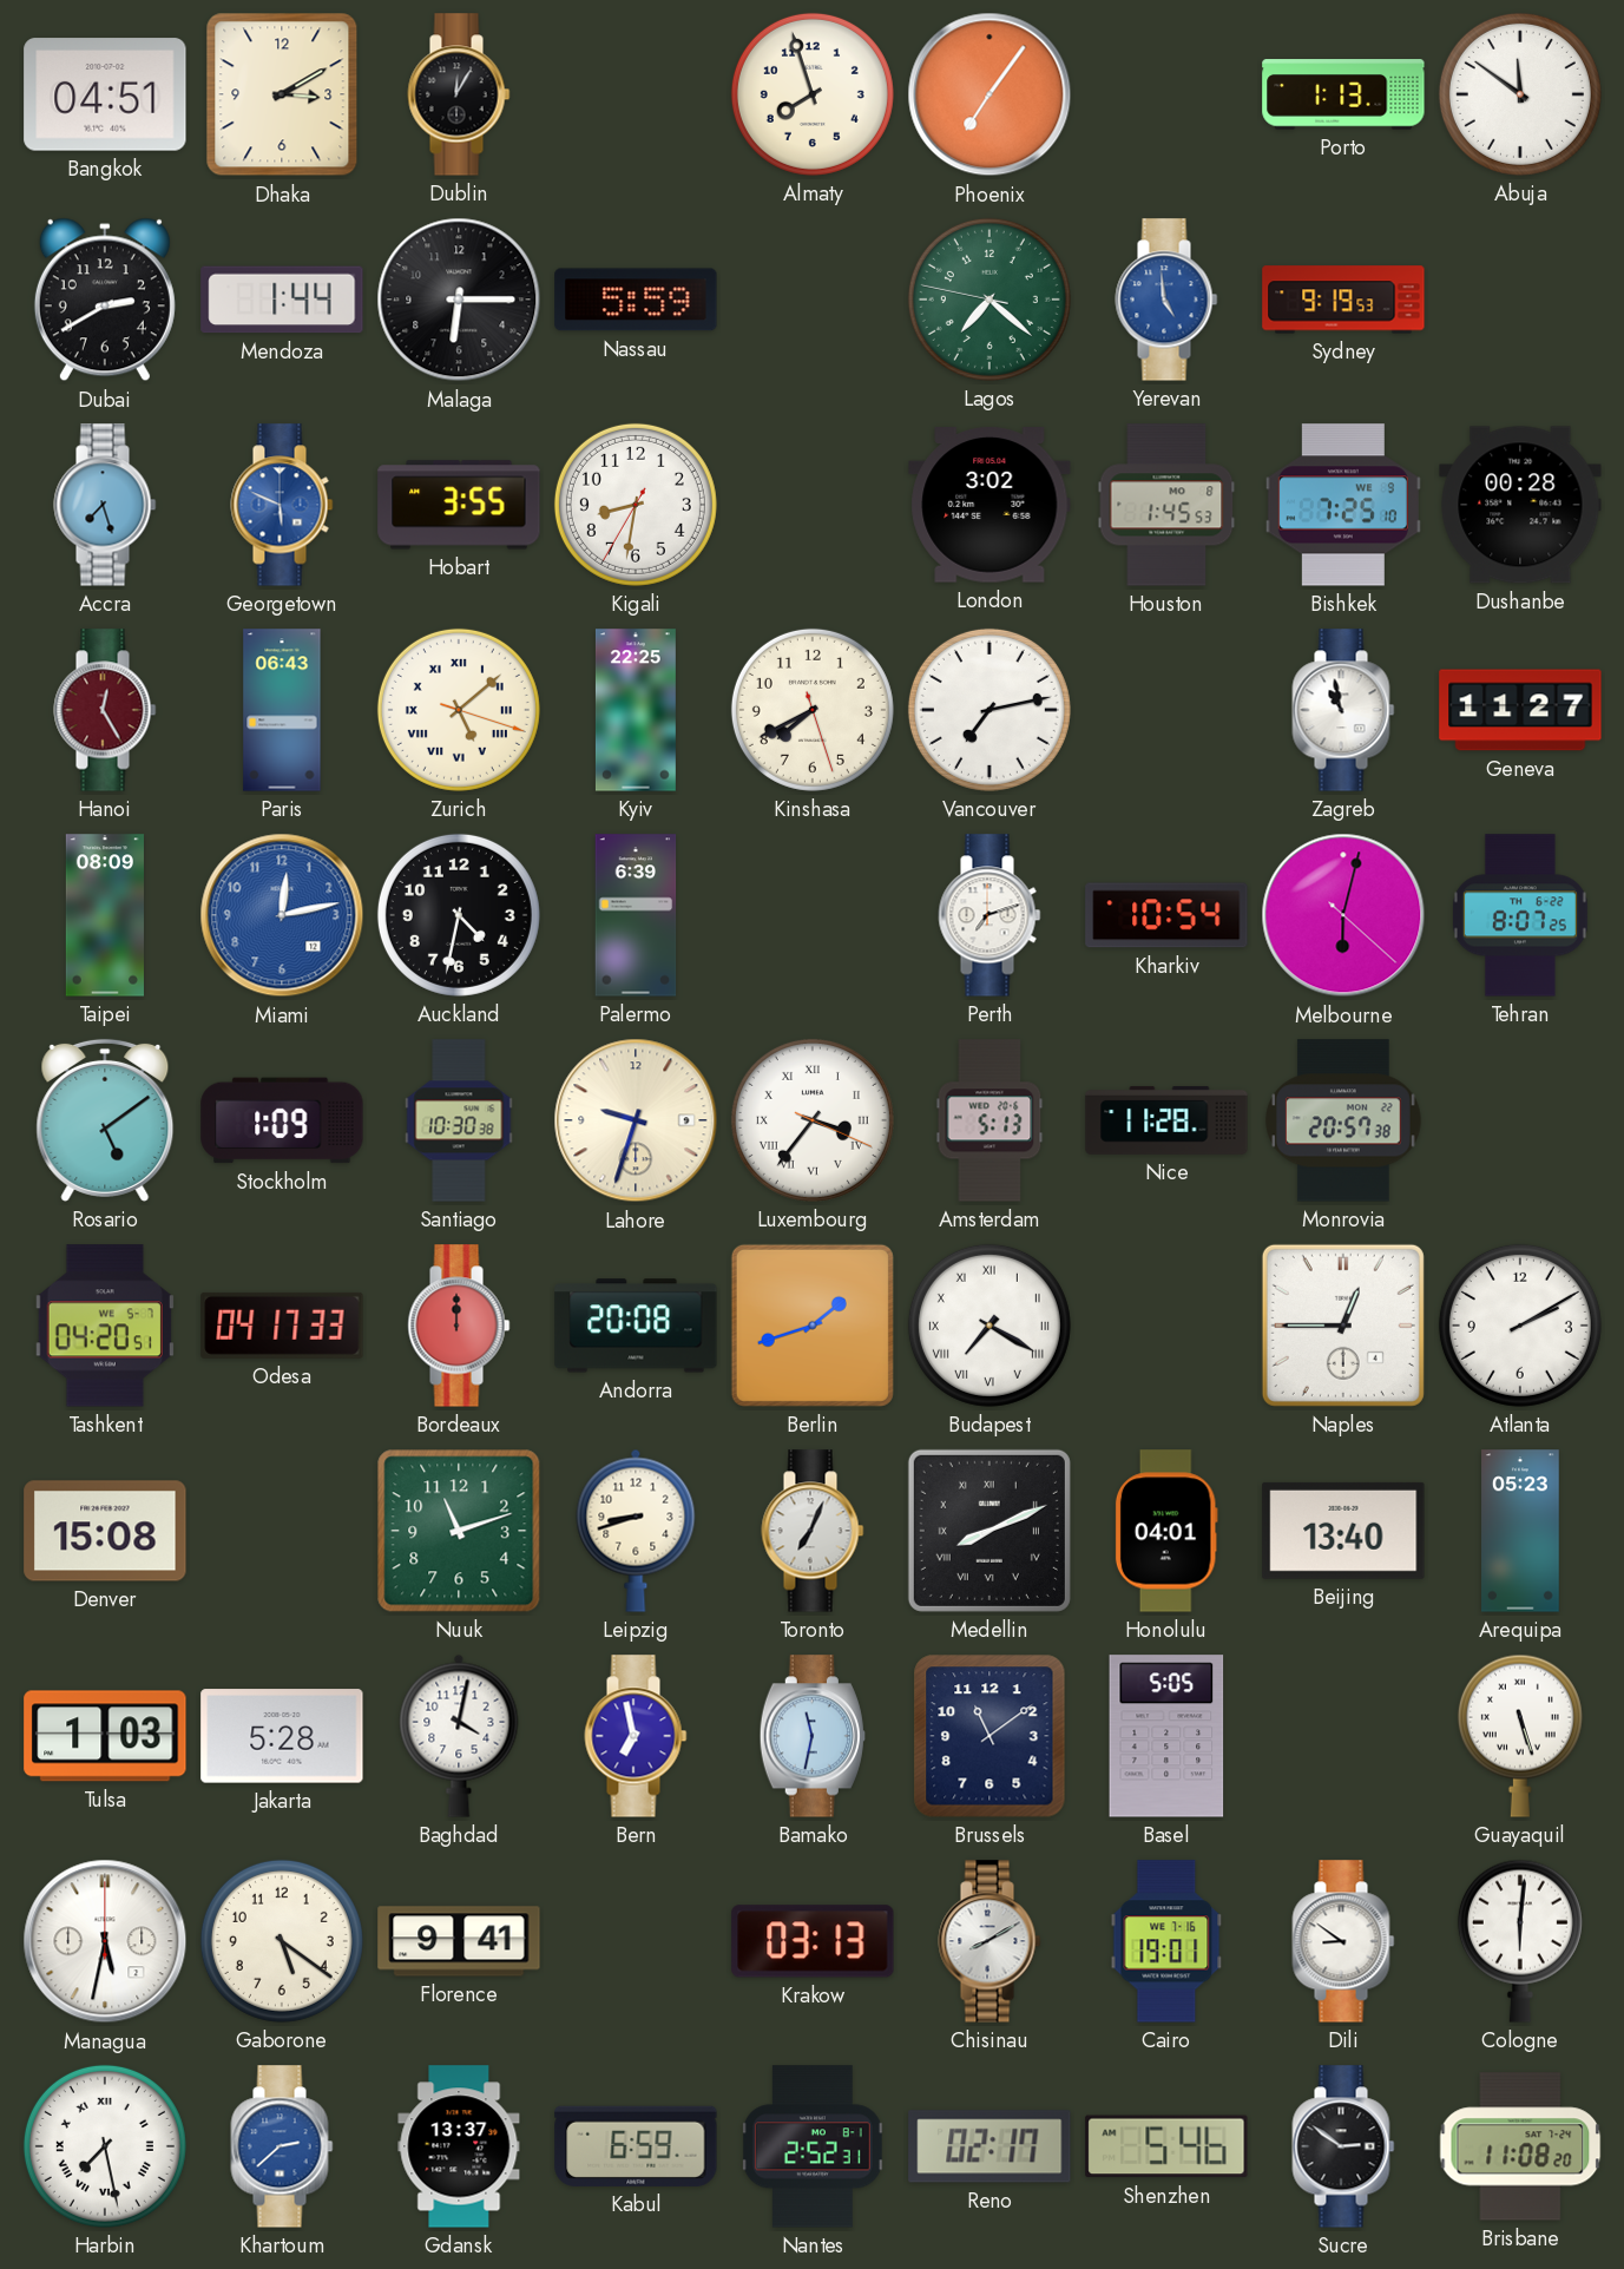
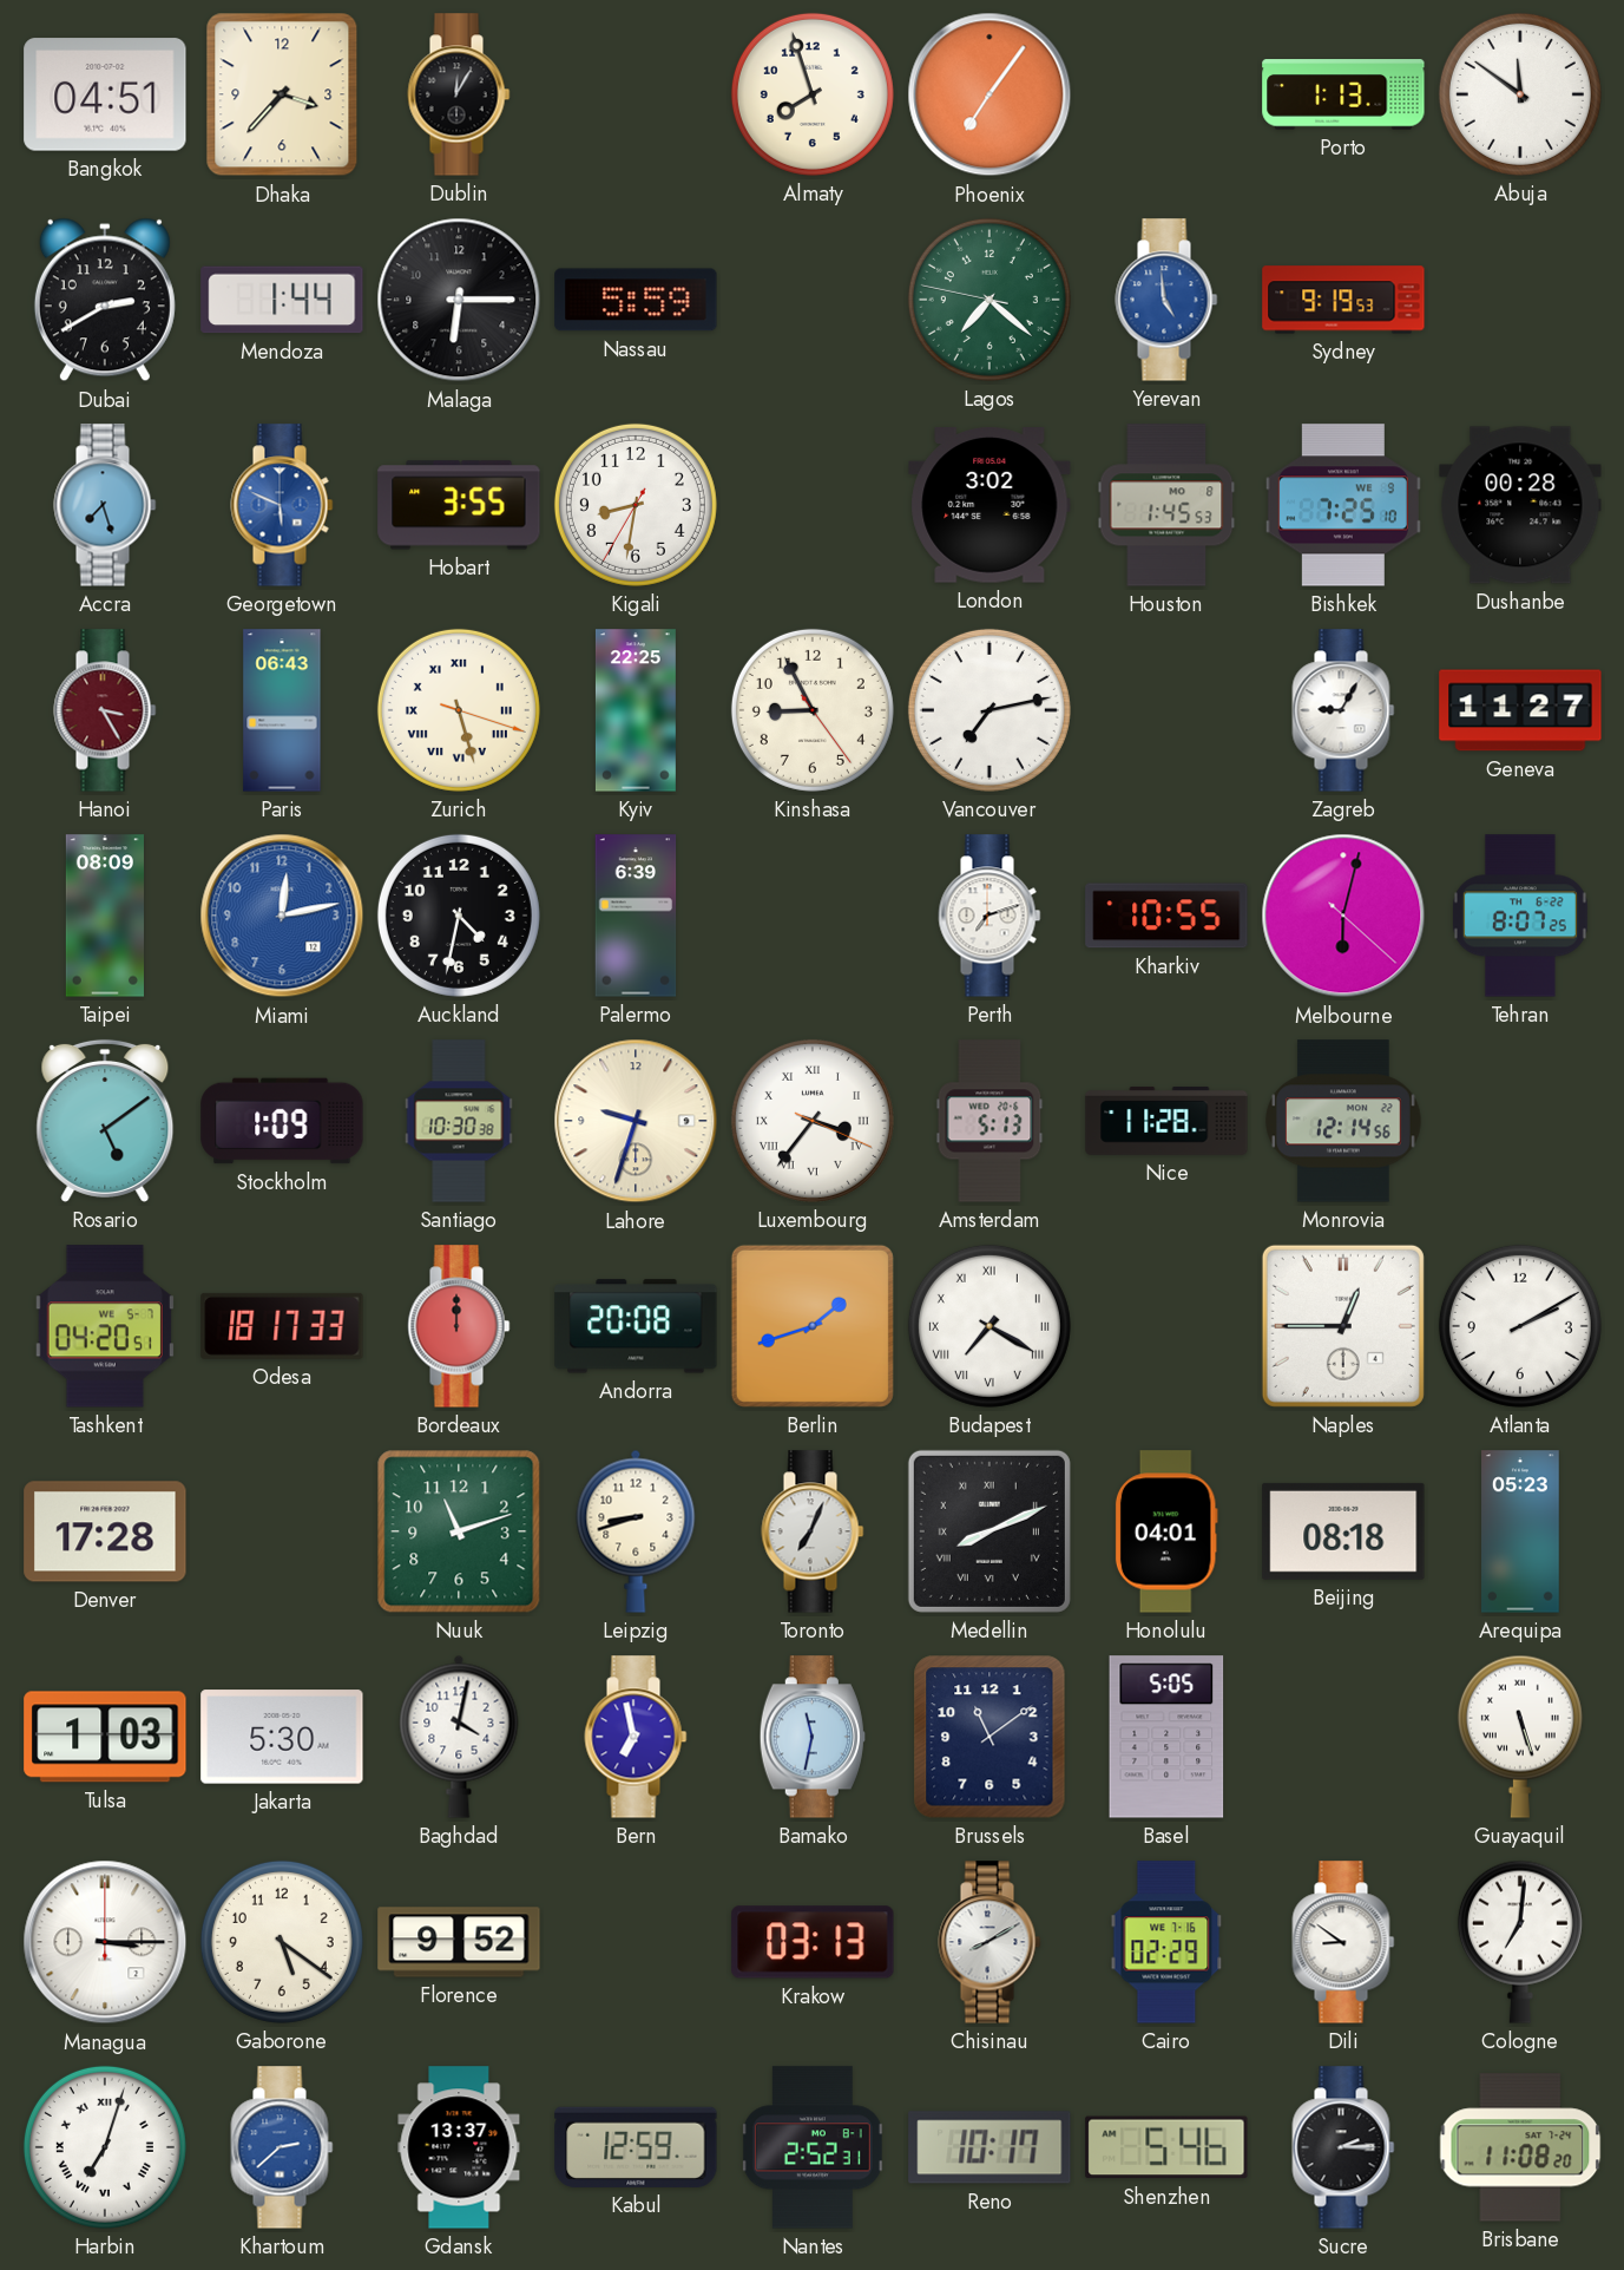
Dhaka: 3:10 -> 3:37 (282, 94)
Hanoi: 12:25 -> 3:25 (105, 710)
Zurich: 5:08 -> 5:27 (459, 710)
Kinshasa: 7:40 -> 8:55 (813, 710)
Zagreb: 10:58 -> 9:05 (1343, 710)
Kharkiv: 10:54 -> 10:55 (1166, 916)
Monrovia: 20:57 -> 12:14 (1344, 1121)
Odesa: 04:17 -> 18:17 (282, 1326)
Denver: 15:08 -> 17:28 (105, 1531)
Beijing: 13:40 -> 08:18 (1343, 1531)
Jakarta: 5:28 -> 5:30 (282, 1737)
Managua: 5:32 -> 3:15 (105, 1942)
Florence: 9:41 -> 9:52 (459, 1942)
Cairo: 19:01 -> 02:29 (1166, 1942)
Cologne: 6:01 -> 7:01 (1520, 1942)
Harbin: 7:28 -> 7:03 (105, 2147)
Kabul: 6:59 -> 12:59 (636, 2147)
Reno: 02:17 -> 10:17 (989, 2147)
Sucre: 2:51 -> 2:15 (1343, 2147)
